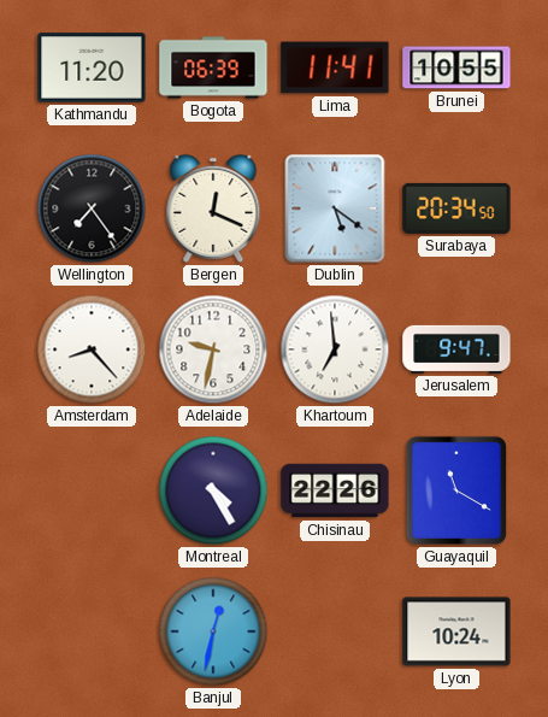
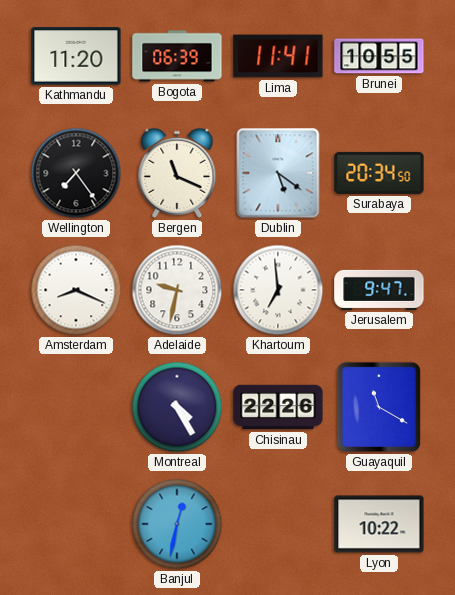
Bergen: 12:19 -> 11:19 (177, 173)
Amsterdam: 8:23 -> 8:19 (76, 290)
Lyon: 10:24 -> 10:22 (379, 524)
